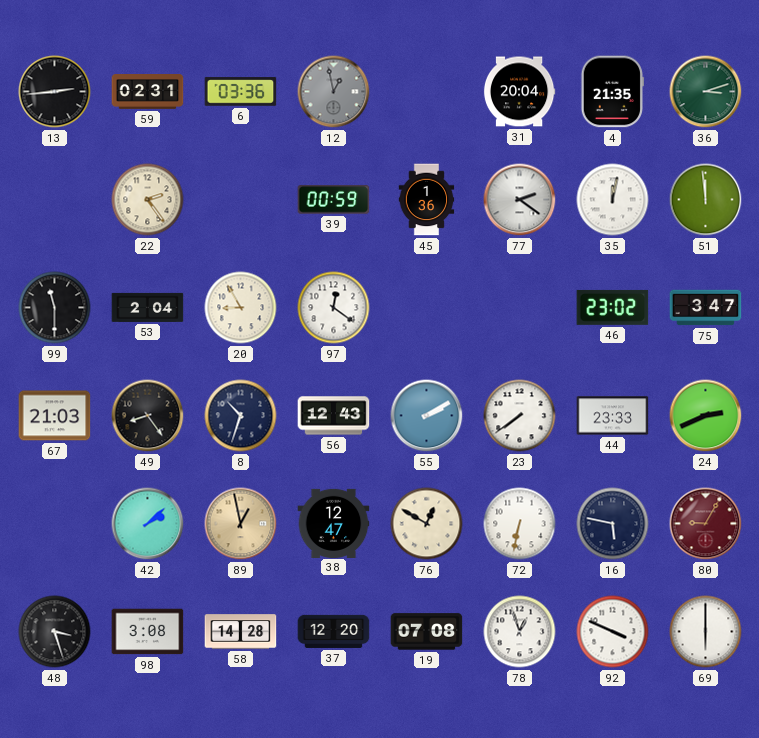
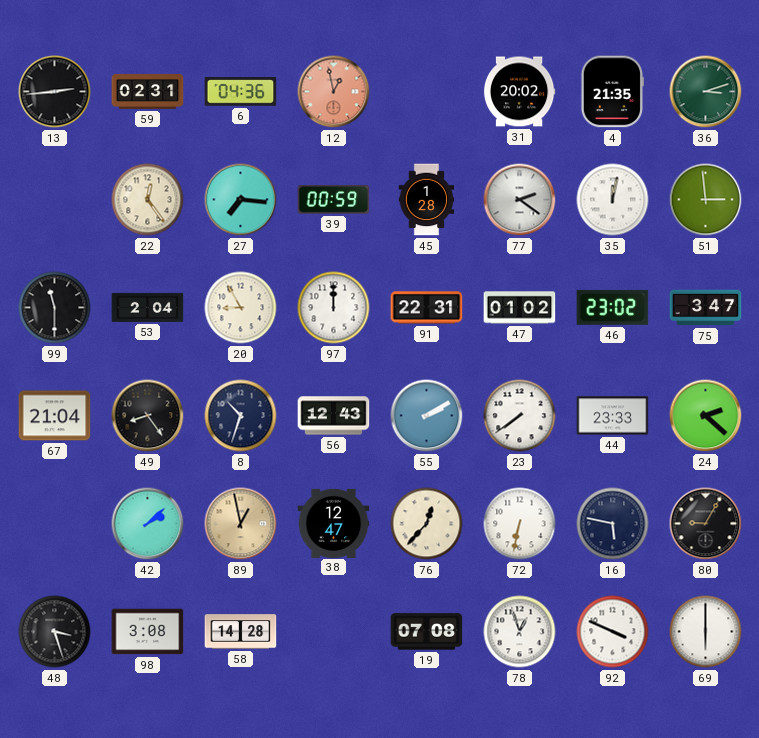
6: 03:36 -> 04:36 (241, 92)
12 dial: grey -> salmon (334, 92)
31: 20:04 -> 20:02 (519, 92)
22: 2:24 -> 12:24 (148, 200)
27: none -> 7:16 (241, 200)
45: 1:36 -> 1:28 (427, 200)
51: 11:59 -> 2:59 (706, 200)
97: 12:21 -> 12:00 (334, 308)
91: none -> 22:31 (427, 308)
47: none -> 01:02 (520, 308)
67: 21:03 -> 21:04 (55, 416)
24: 2:41 -> 2:22 (706, 416)
76: 12:50 -> 12:37 (427, 524)
80 dial: burgundy -> black (706, 524)
37: 12:20 -> none (334, 631)
